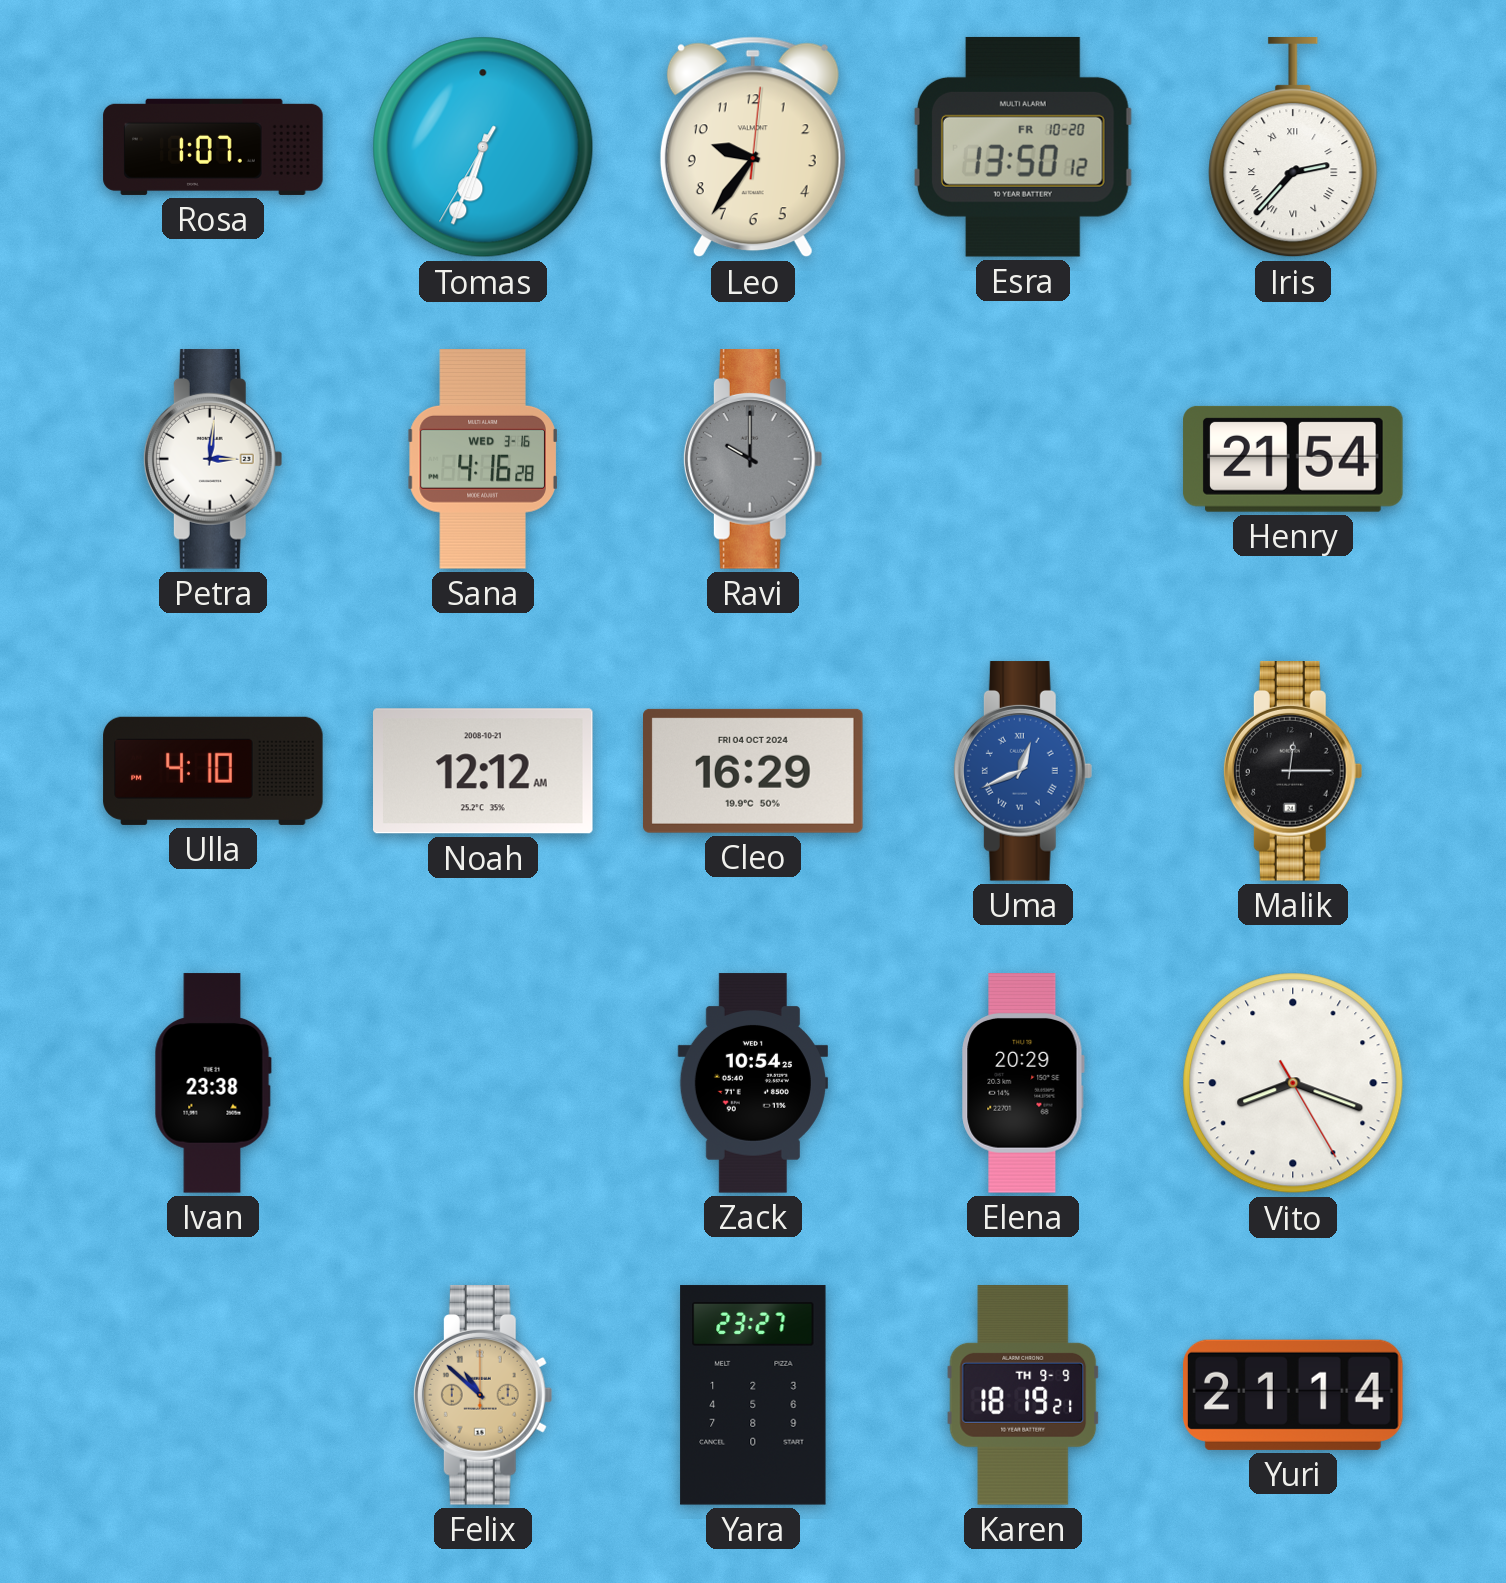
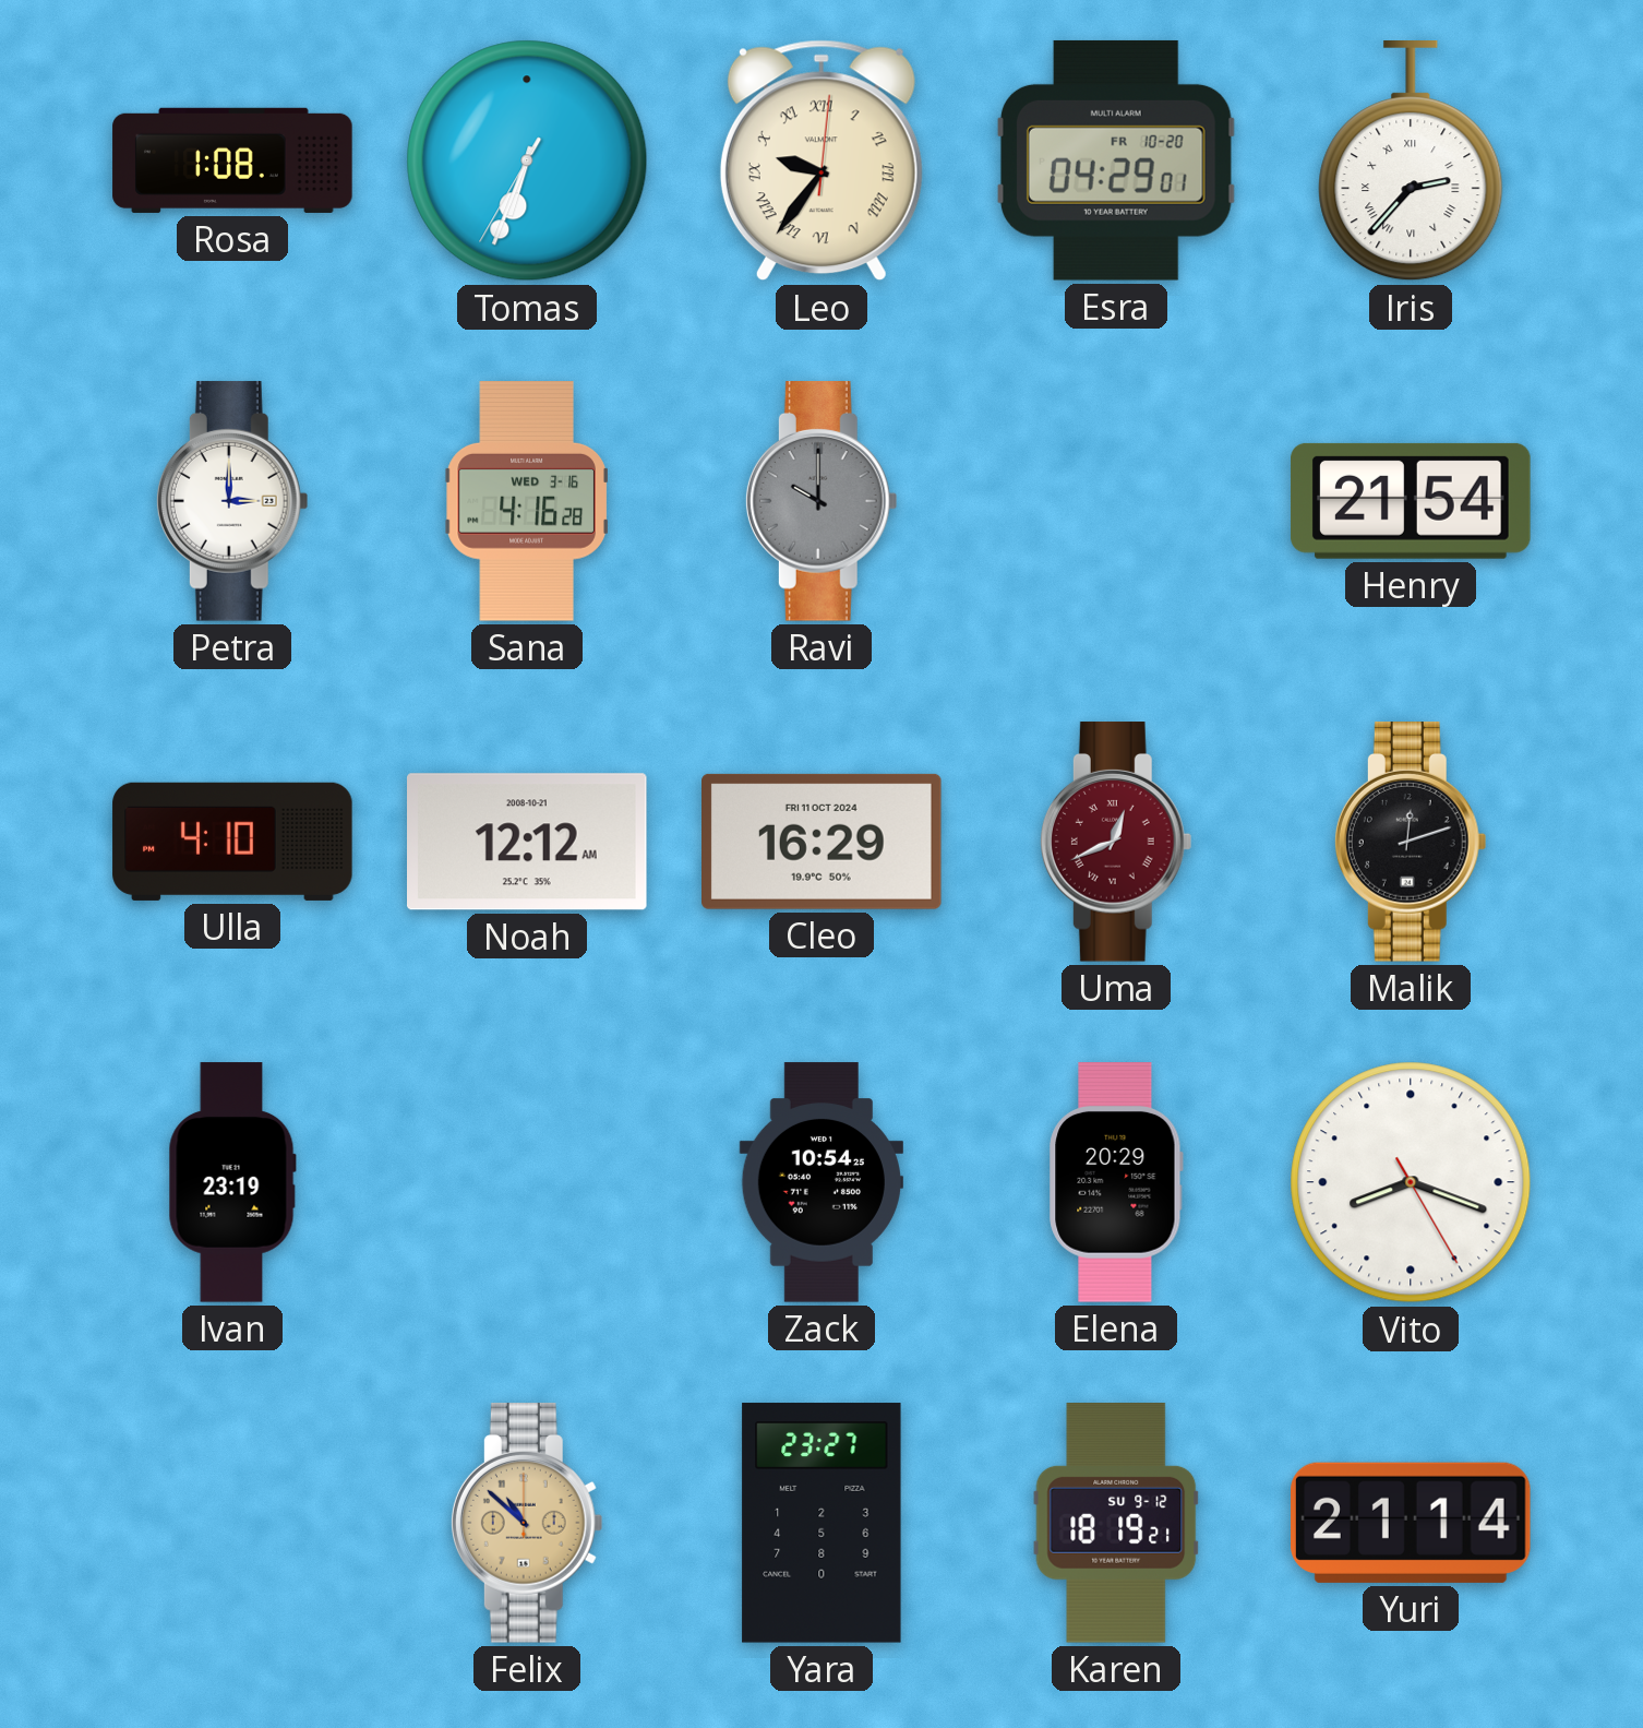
Rosa: 1:07 -> 1:08 (232, 160)
Leo numerals: Arabic -> Roman (821, 160)
Esra: 13:50 -> 04:29 (1116, 160)
Petra: 3:01 -> 3:00 (232, 501)
Cleo date: FRI 04 OCT 2024 -> FRI 11 OCT 2024 (823, 842)
Uma dial: blue -> burgundy (1116, 842)
Malik: 12:15 -> 12:12 (1411, 842)
Ivan: 23:38 -> 23:19 (232, 1182)
Karen date: TH 9-9 -> SU 9-12 (1116, 1524)
